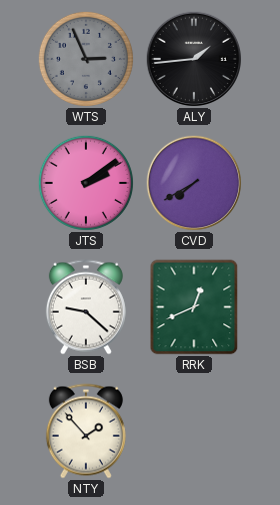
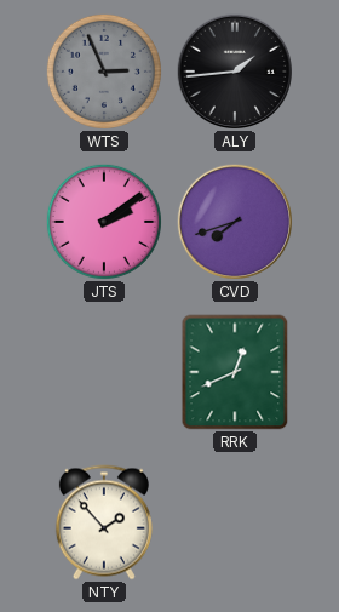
CVD: 7:40 -> 7:42 (234, 221)
BSB: 9:22 -> none (86, 307)
